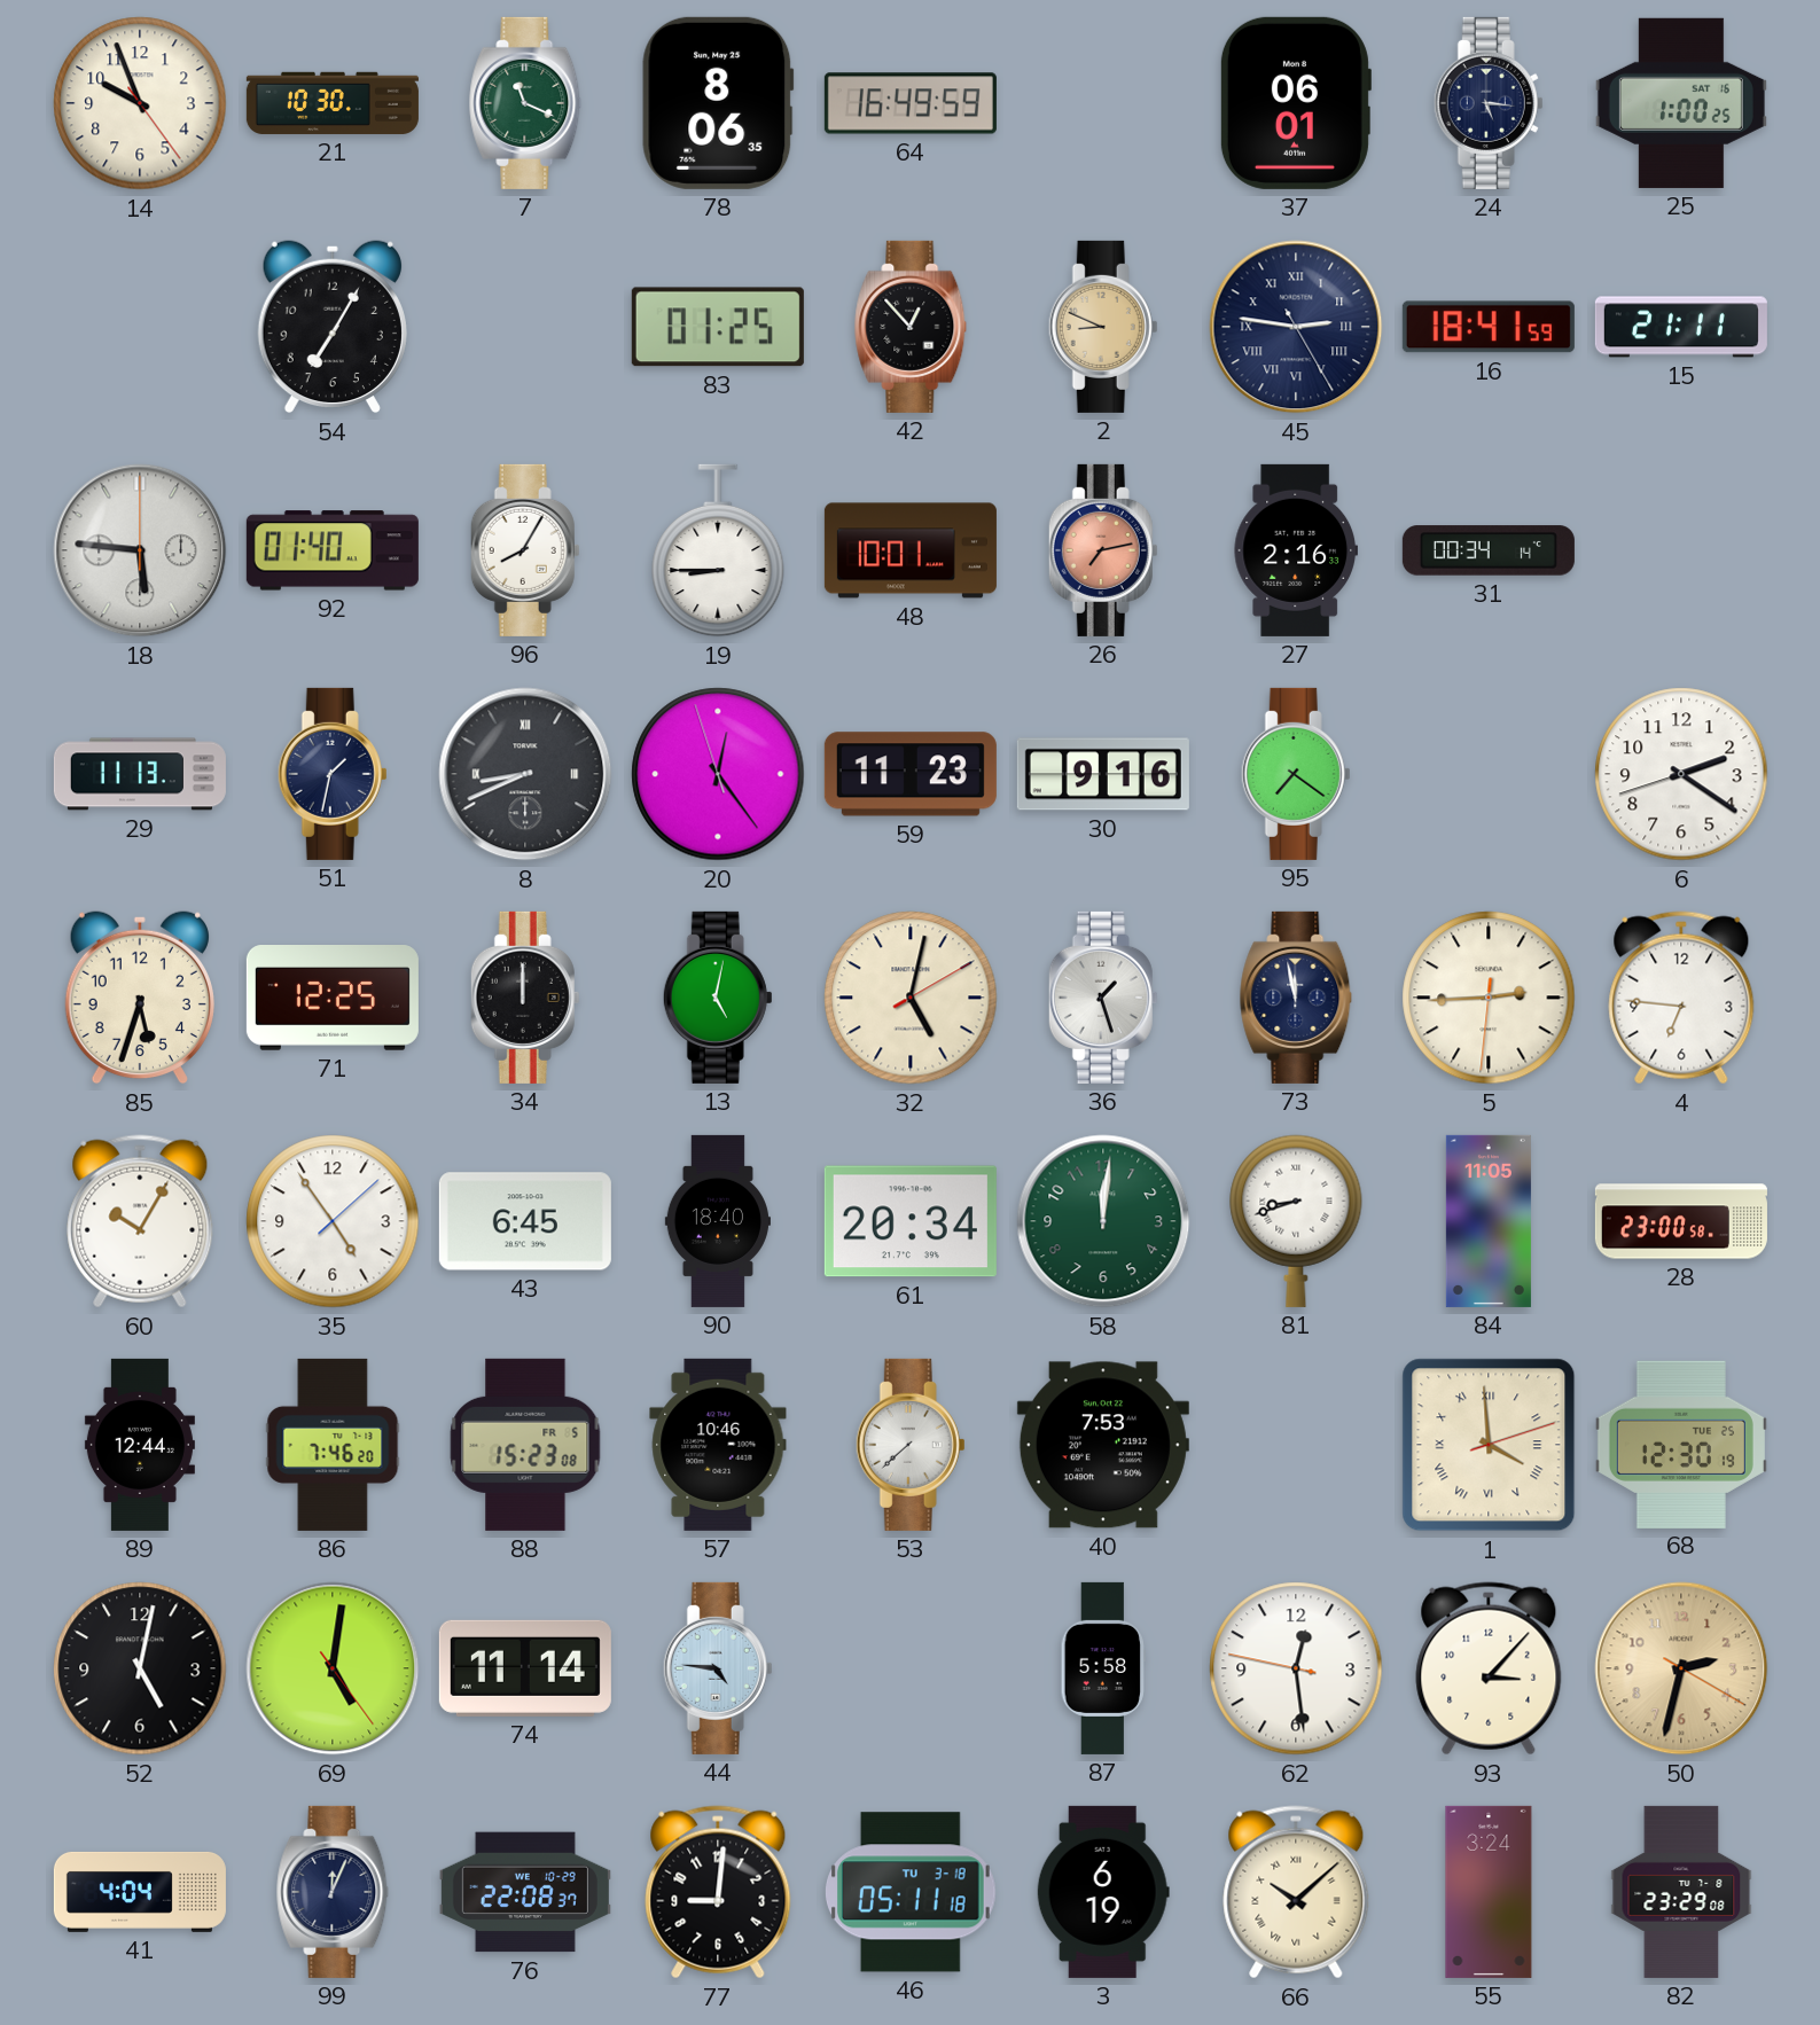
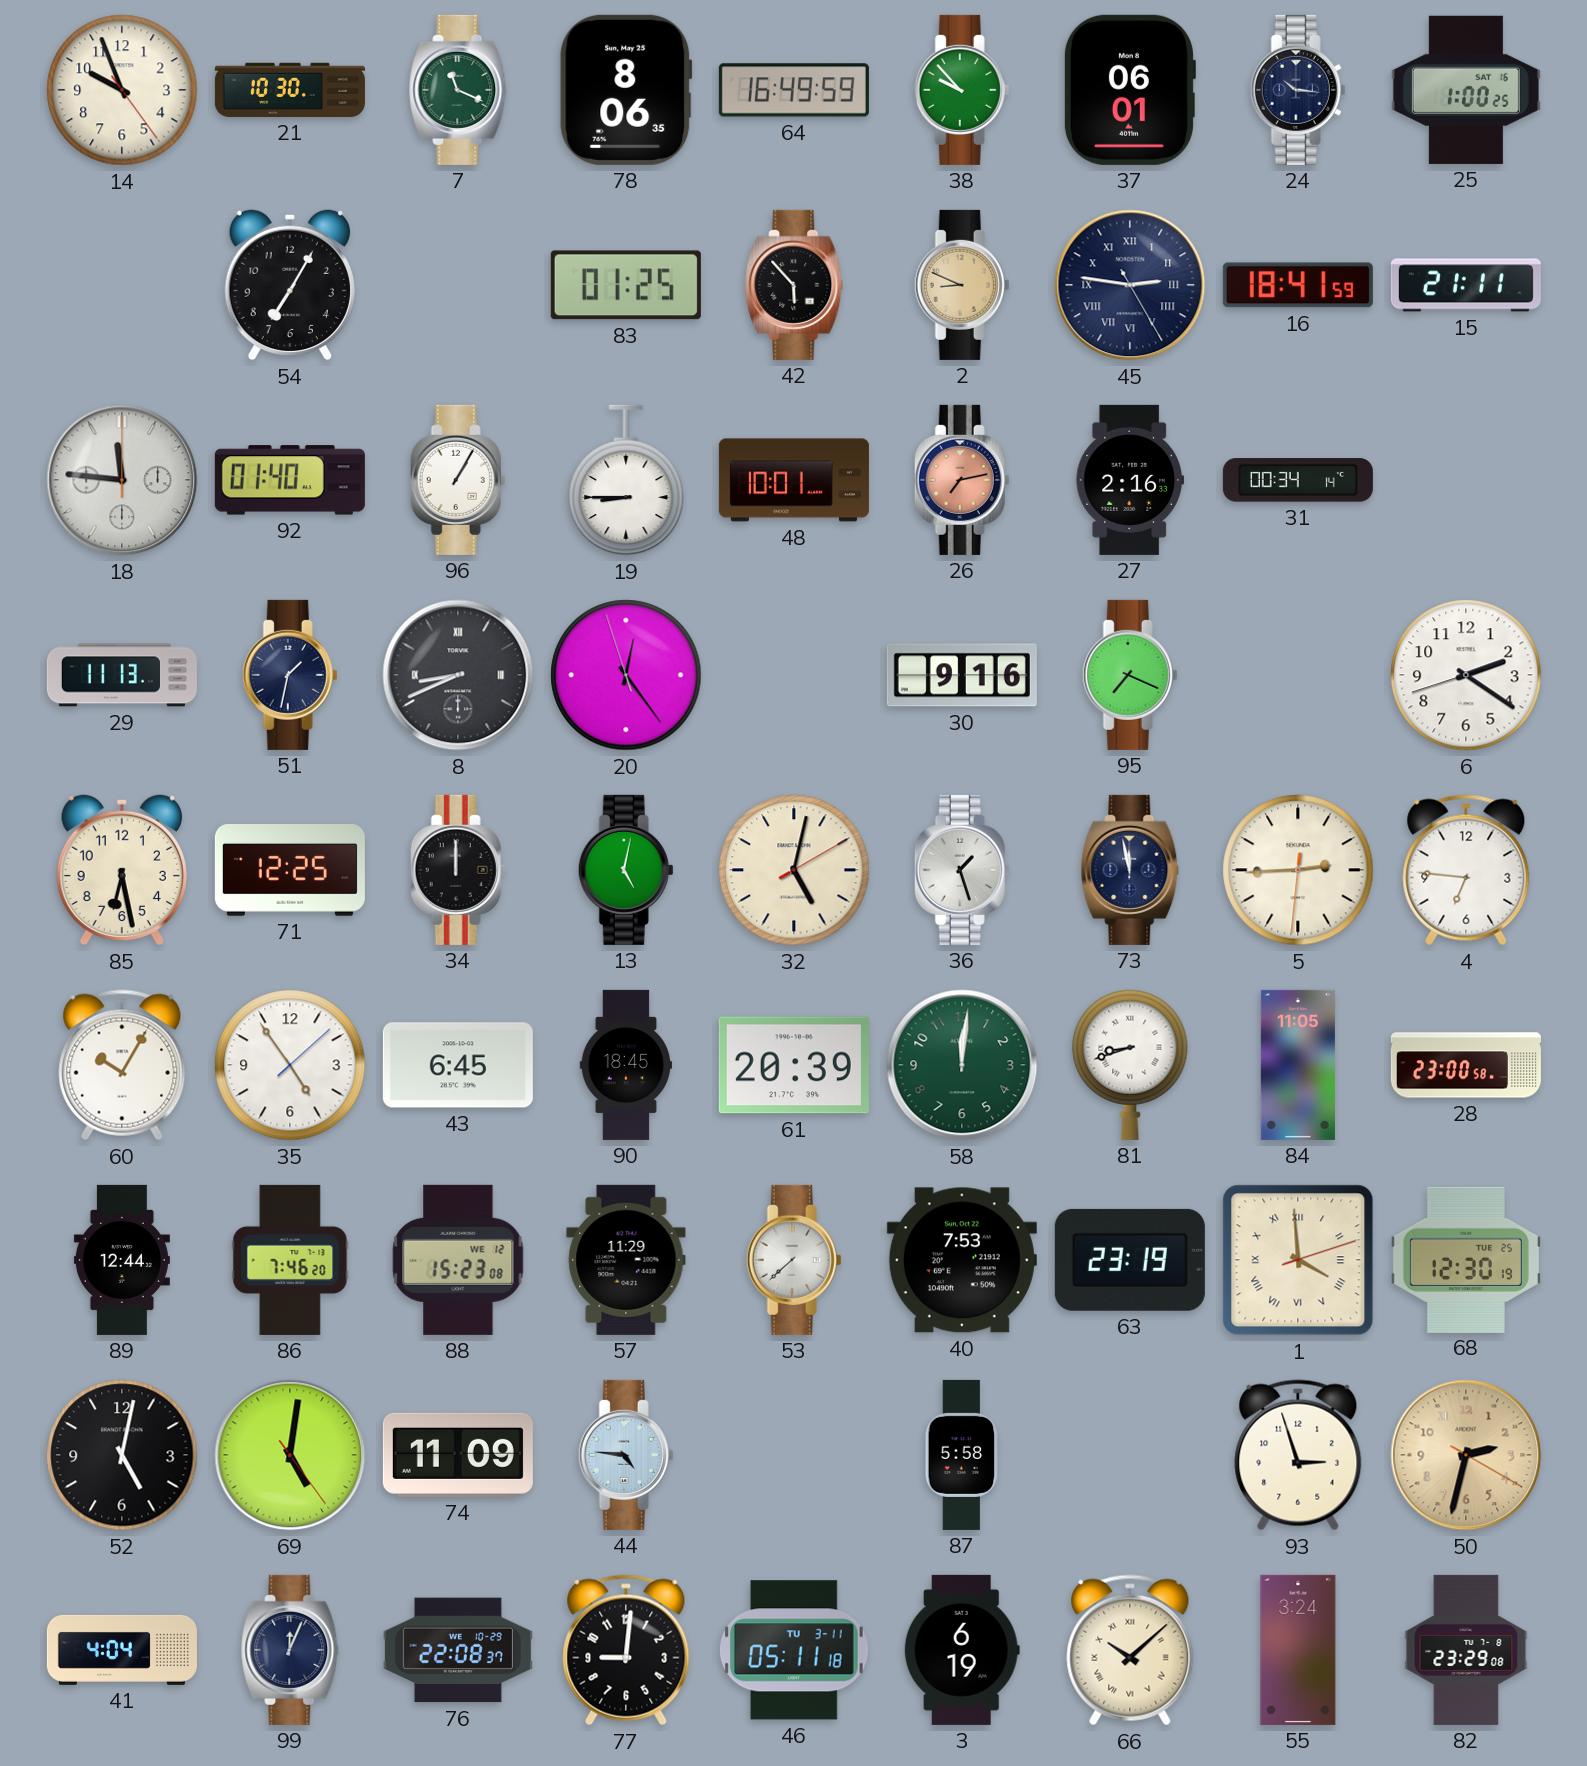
38: none -> 9:53 (962, 90)
24: 5:16 -> 10:16 (1298, 90)
42: 12:53 -> 5:53 (794, 285)
18: 5:46 -> 11:46 (122, 480)
96: 8:05 -> 1:05 (458, 480)
59: 11:23 -> none (911, 774)
95: 7:21 -> 7:19 (1130, 675)
85: 5:33 -> 6:28 (122, 870)
90: 18:40 -> 18:45 (626, 1065)
61: 20:34 -> 20:39 (794, 1065)
88 date: FR 5 -> WE 12 (458, 1260)
57: 10:46 -> 11:29 (626, 1260)
63: none -> 23:19 (1130, 1260)
74: 11:14 -> 11:09 (458, 1455)
62: 12:28 -> none (1296, 1668)
93: 3:07 -> 2:57 (1298, 1455)
46 date: TU 3-18 -> TU 3-11 (795, 1650)
